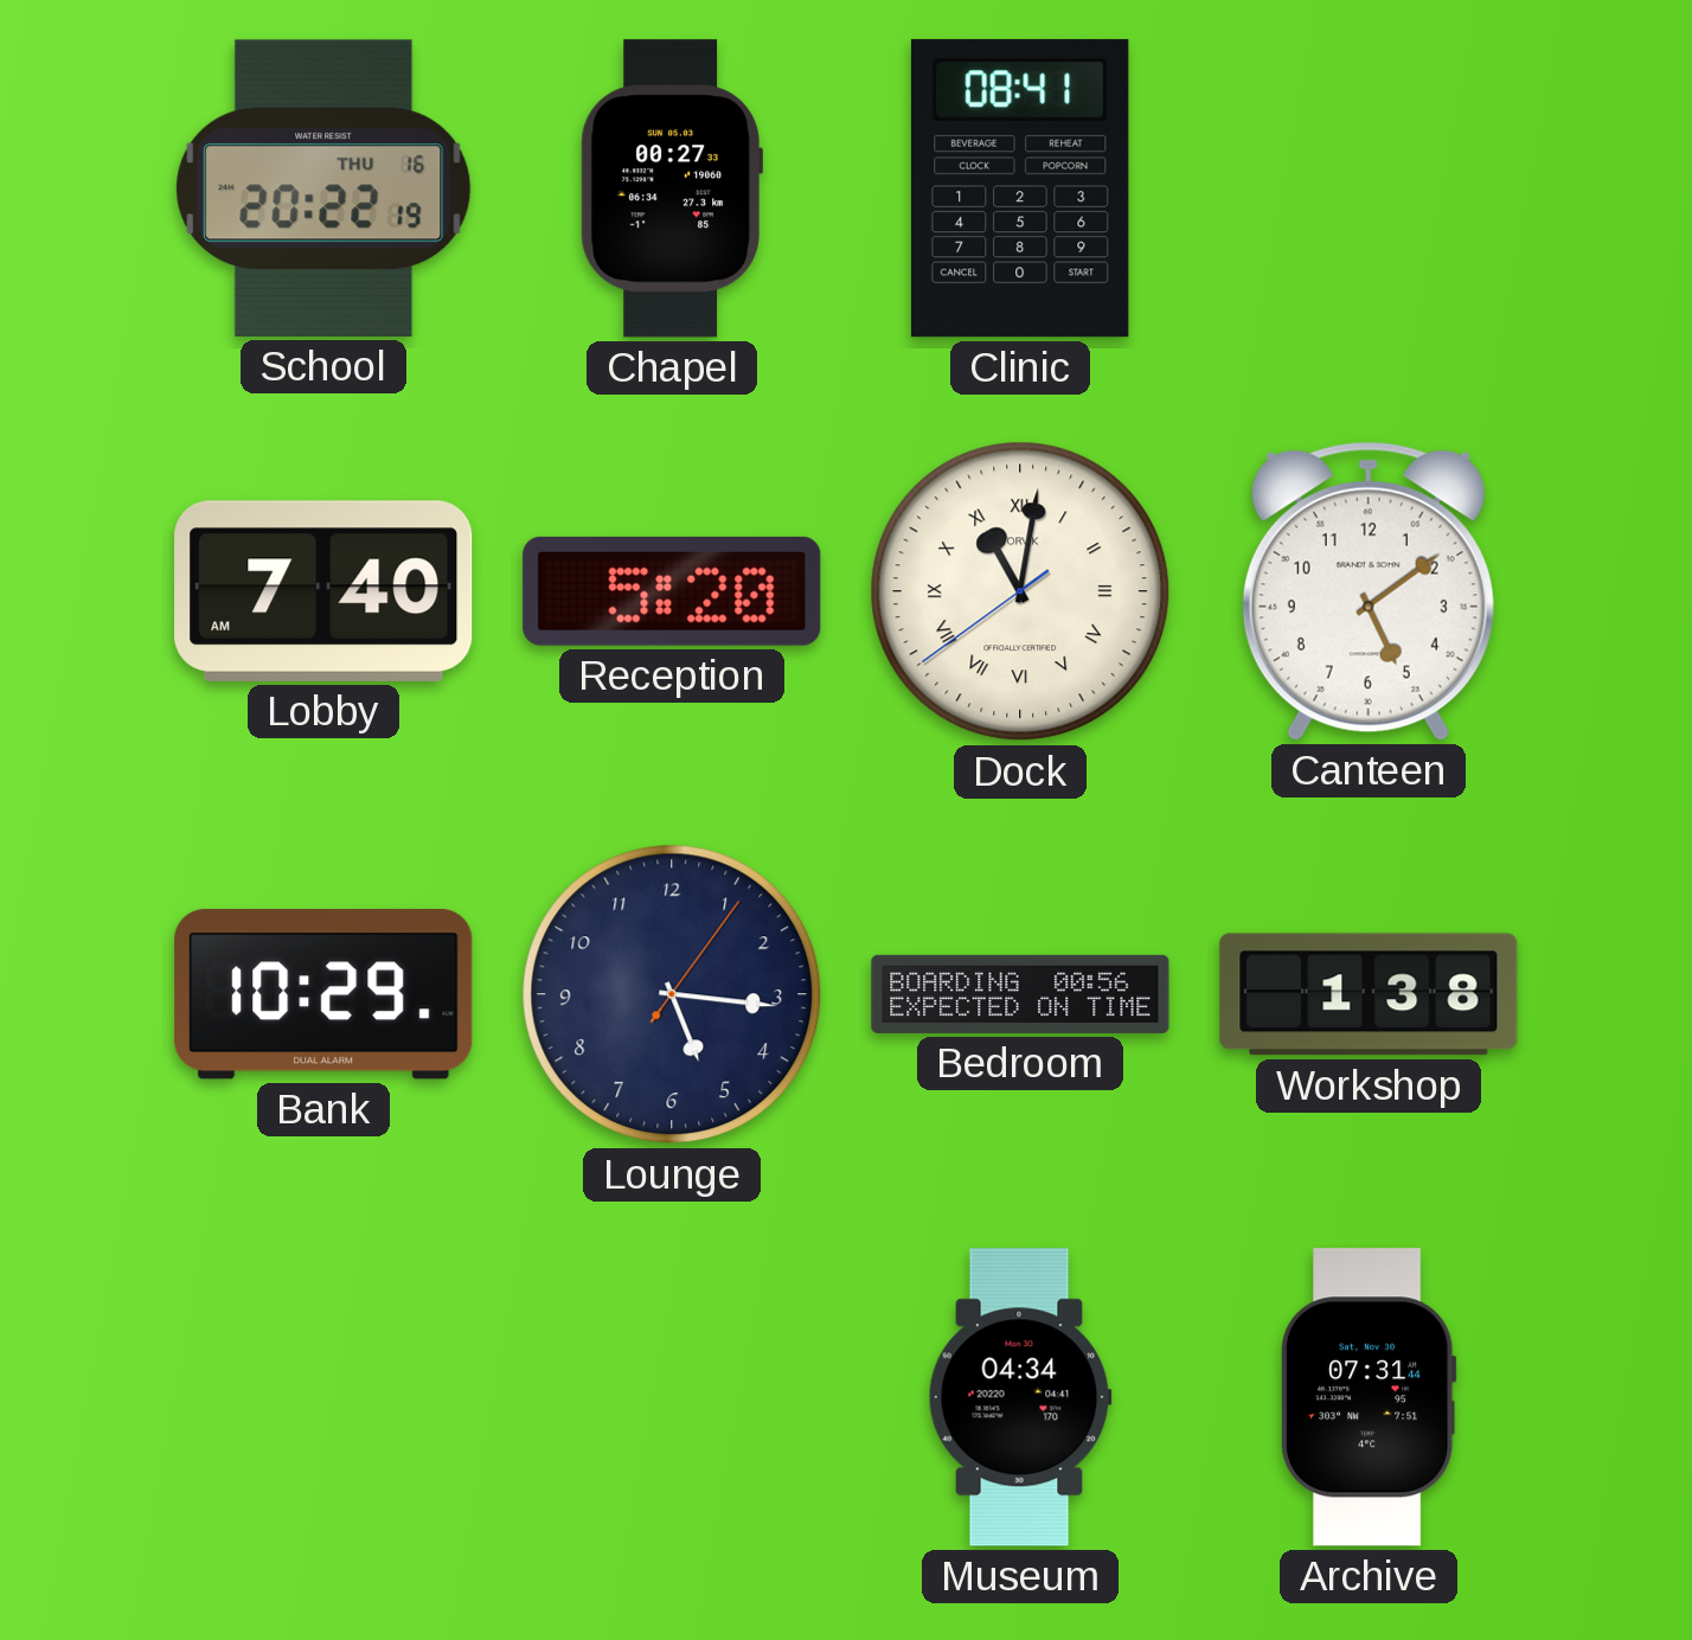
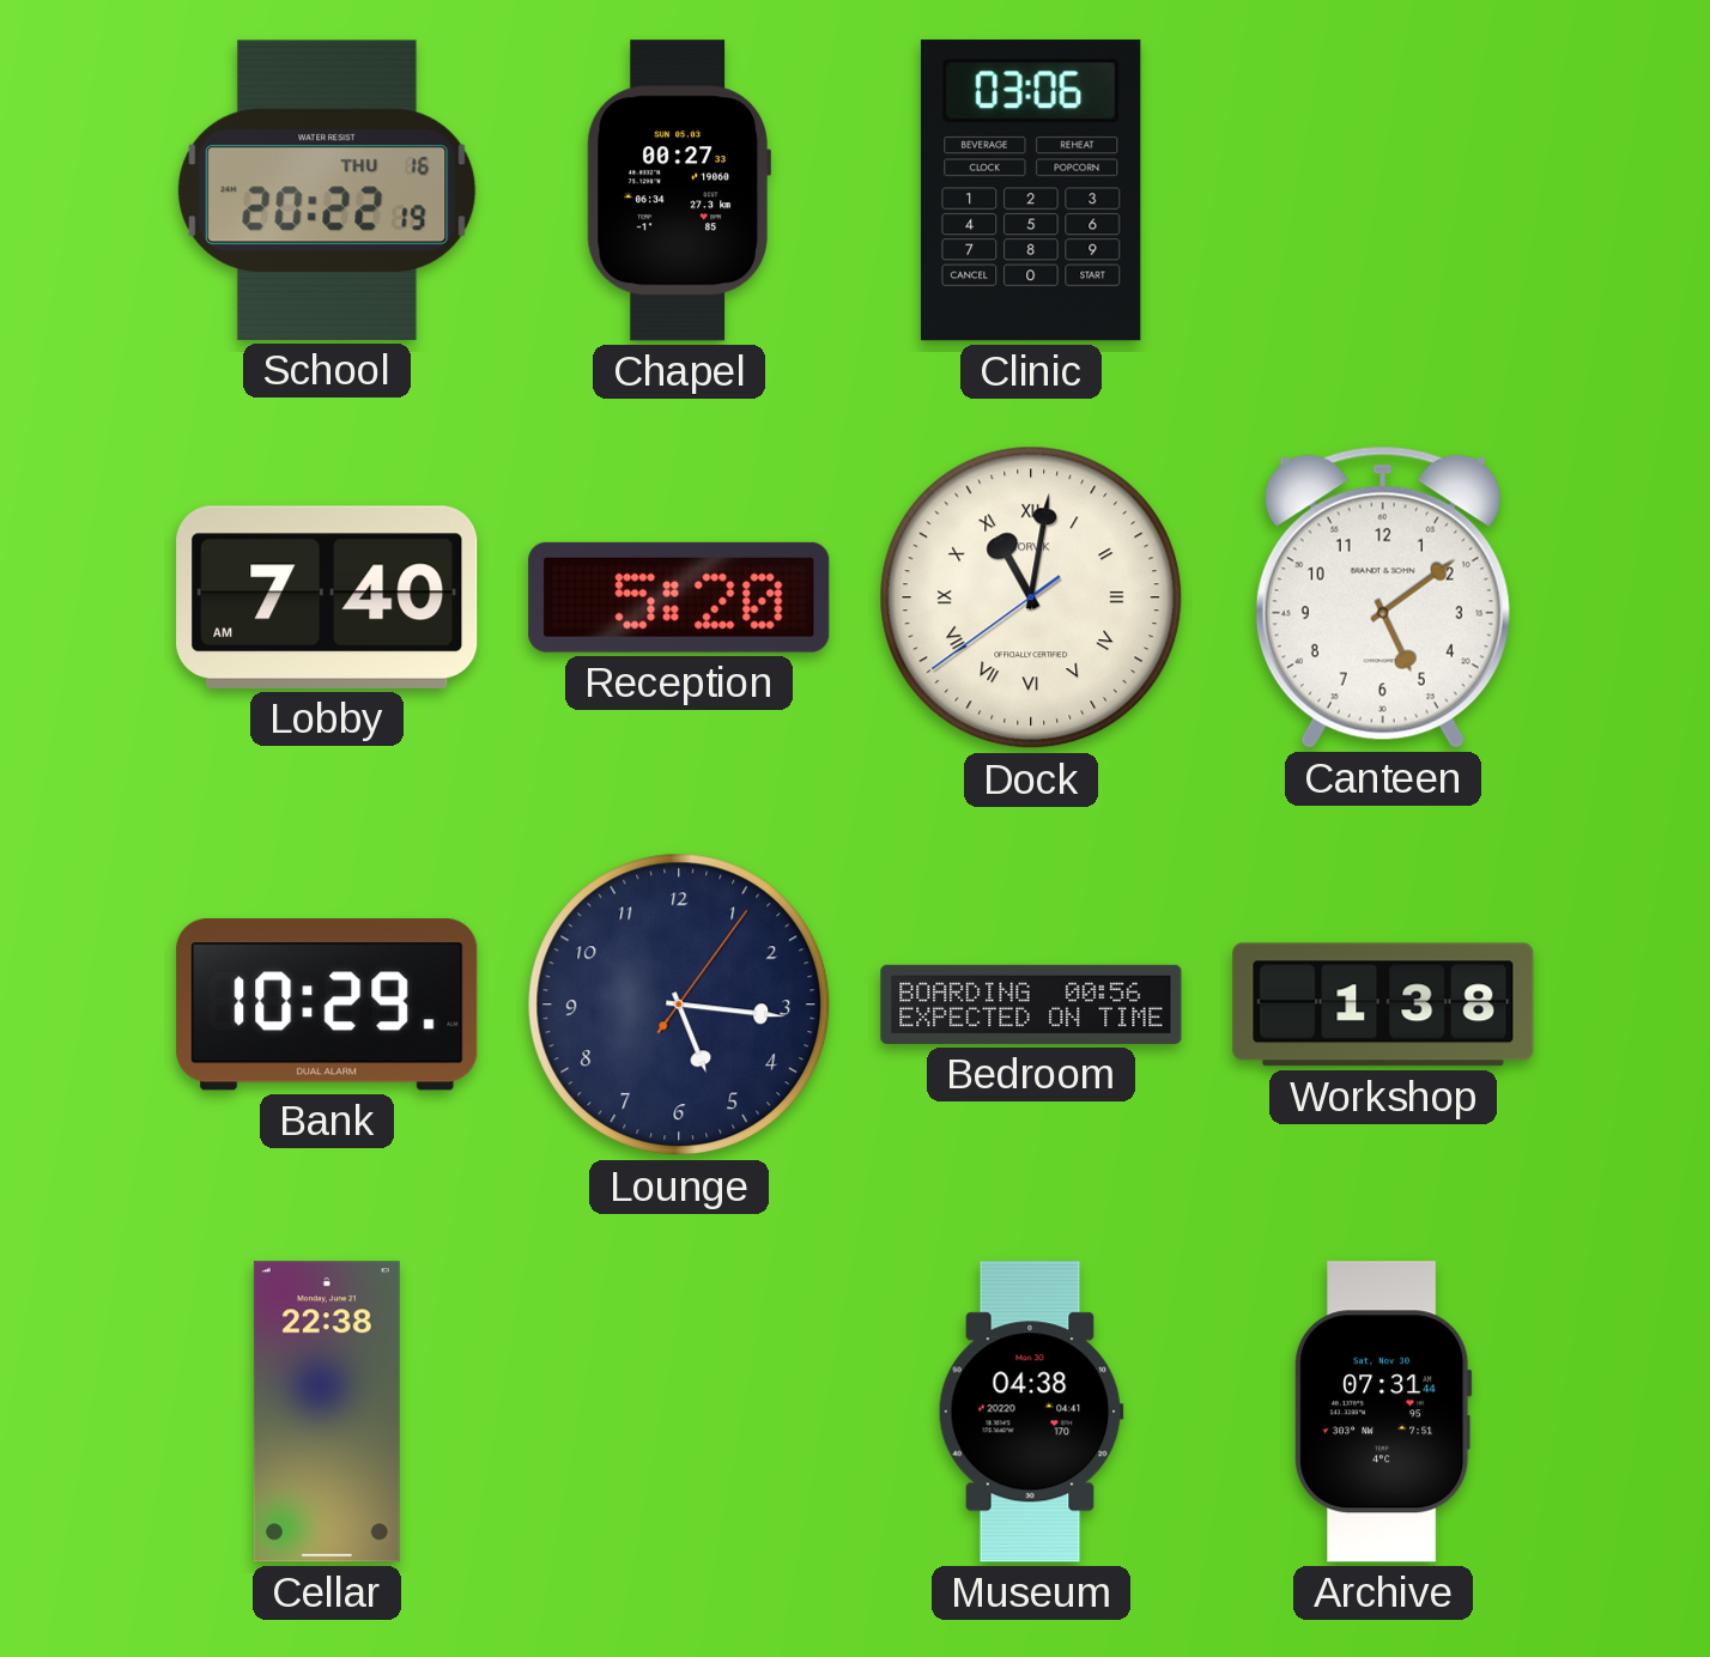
Clinic: 08:41 -> 03:06 (1031, 190)
Cellar: none -> 22:38 (327, 1412)
Museum: 04:34 -> 04:38 (1031, 1412)
